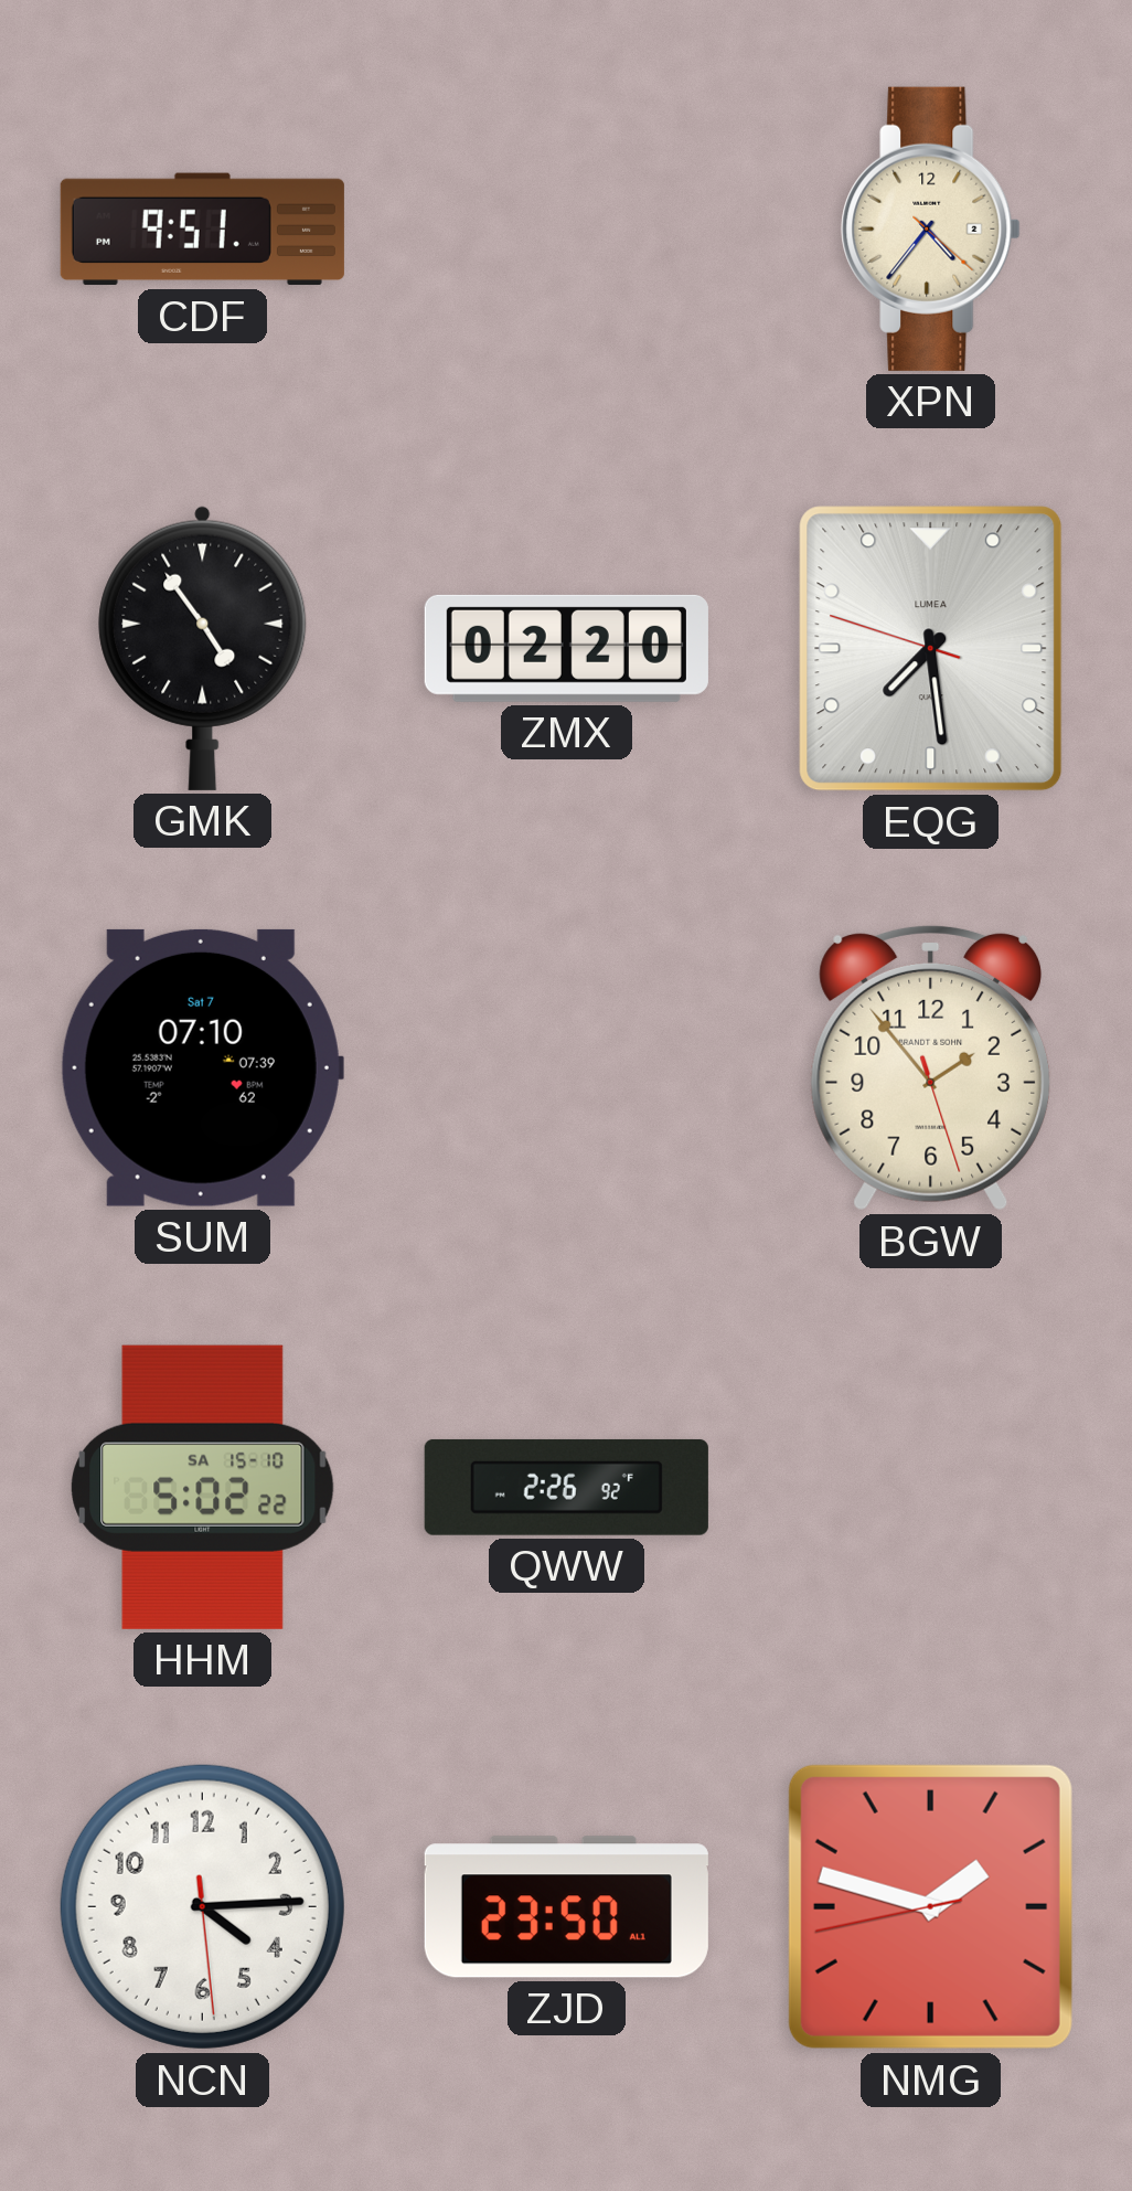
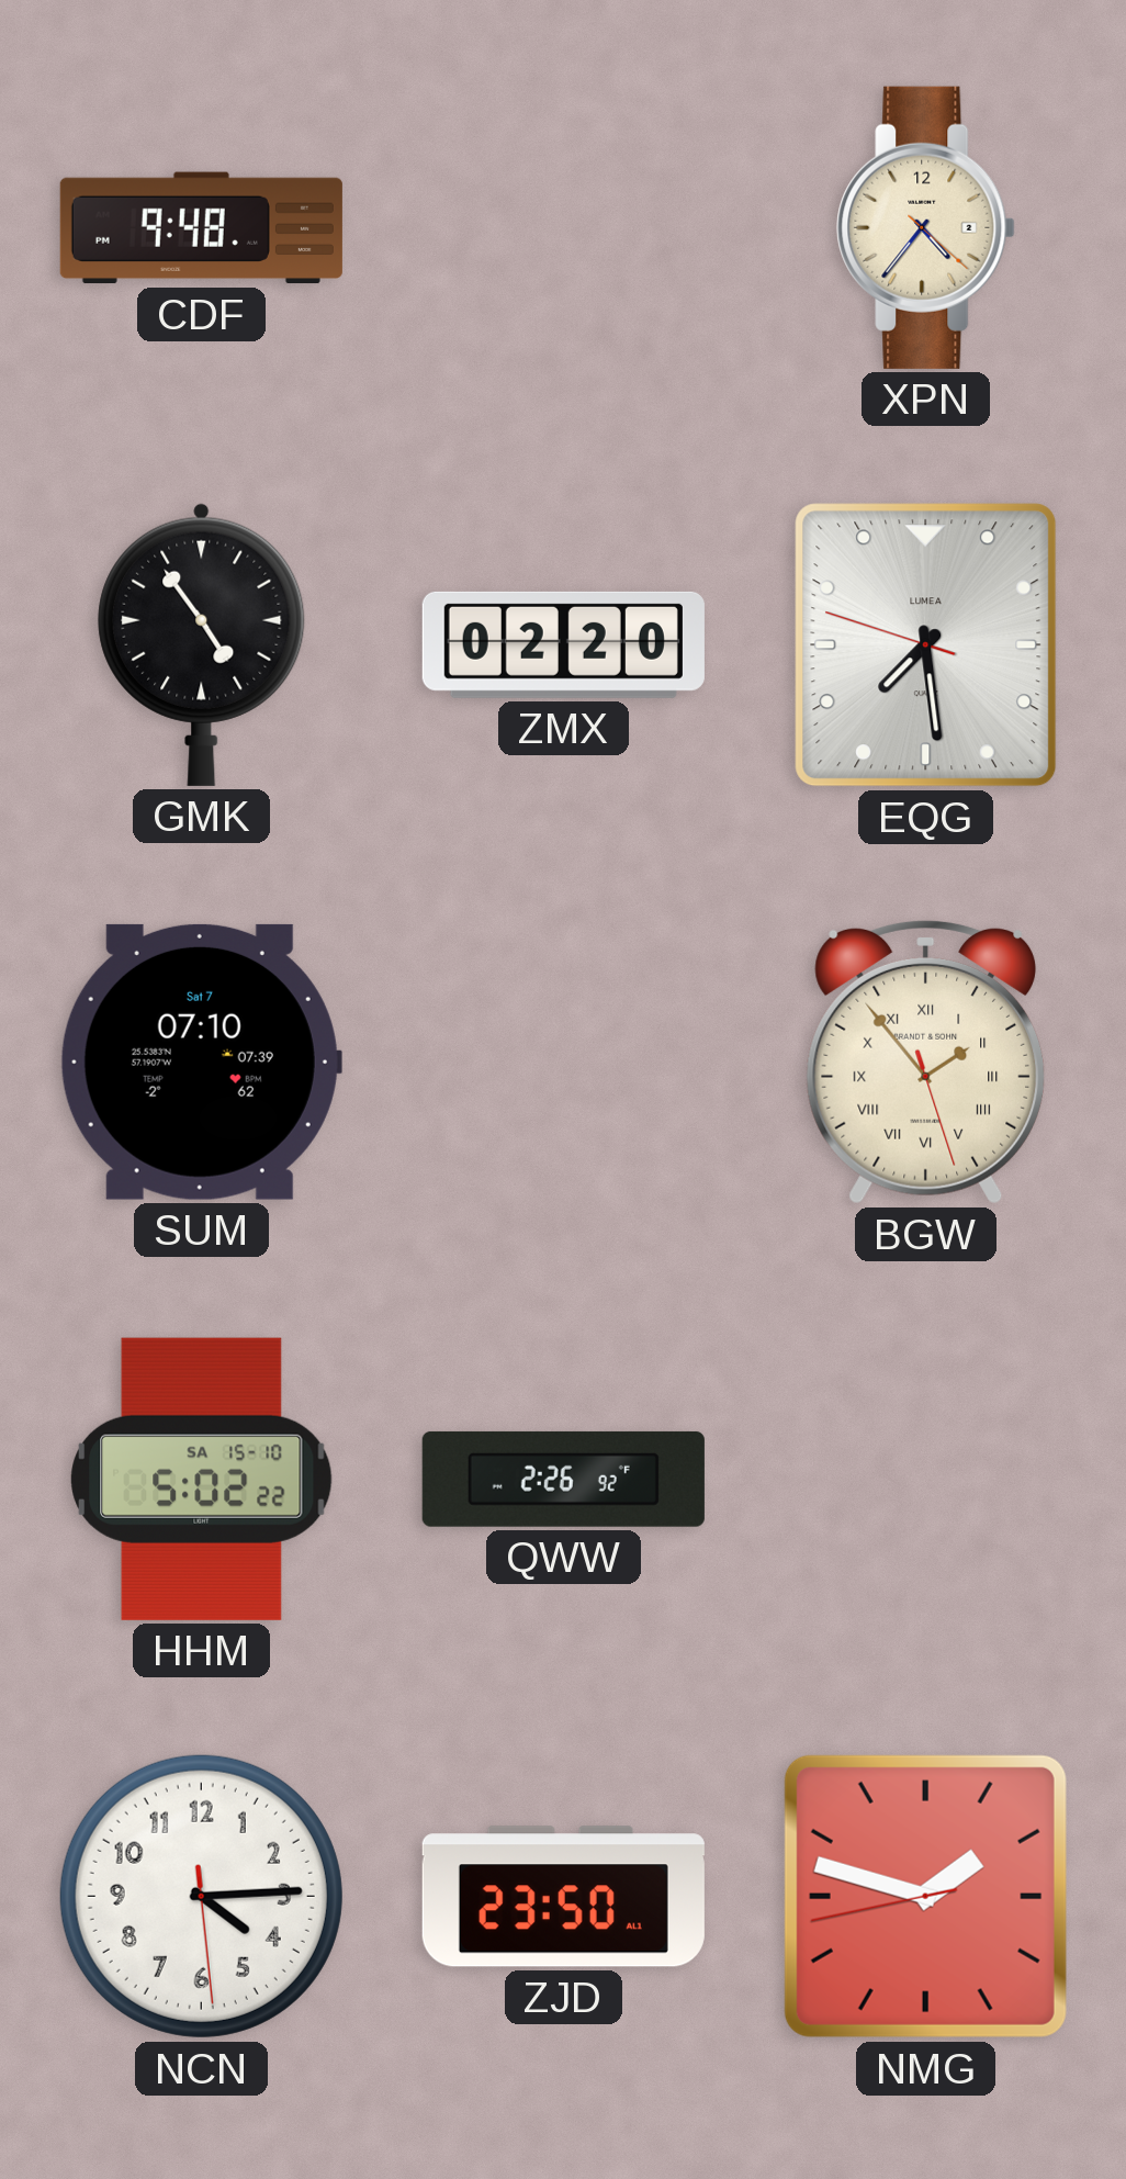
CDF: 9:51 -> 9:48 (201, 228)
BGW numerals: Arabic -> Roman (926, 1062)
